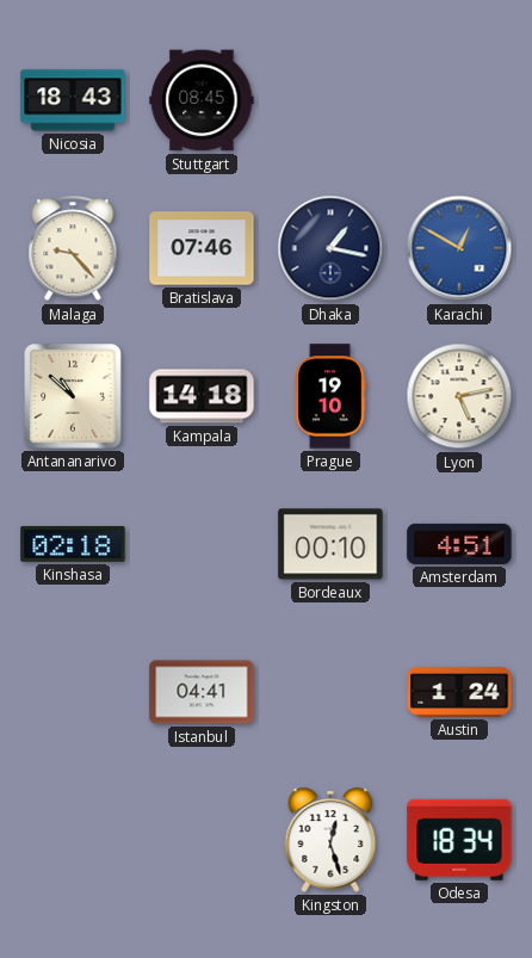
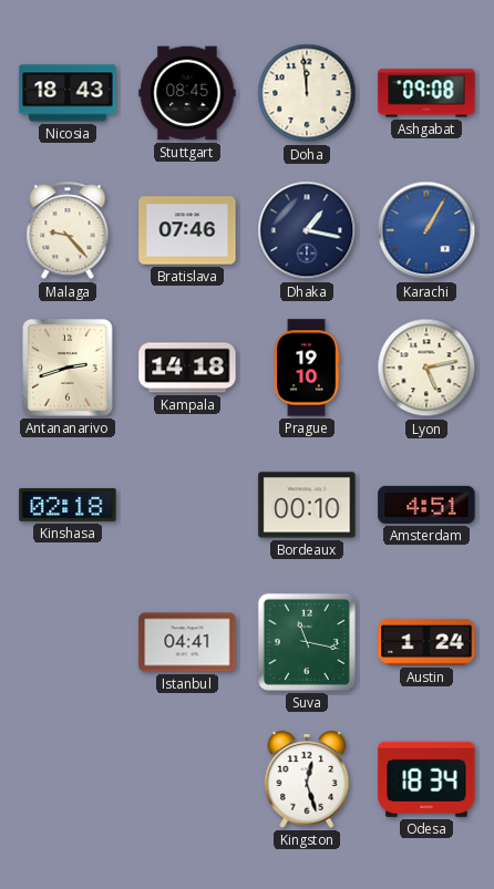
Doha: none -> 11:59 (307, 93)
Ashgabat: none -> 09:08 (426, 93)
Karachi: 12:50 -> 1:05 (426, 230)
Antananarivo: 10:52 -> 2:42 (68, 369)
Suva: none -> 11:17 (307, 642)
